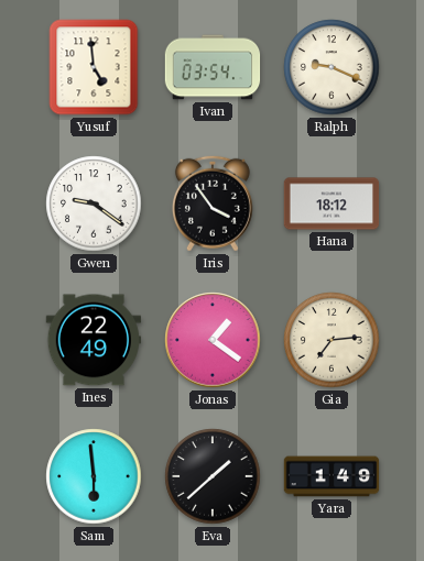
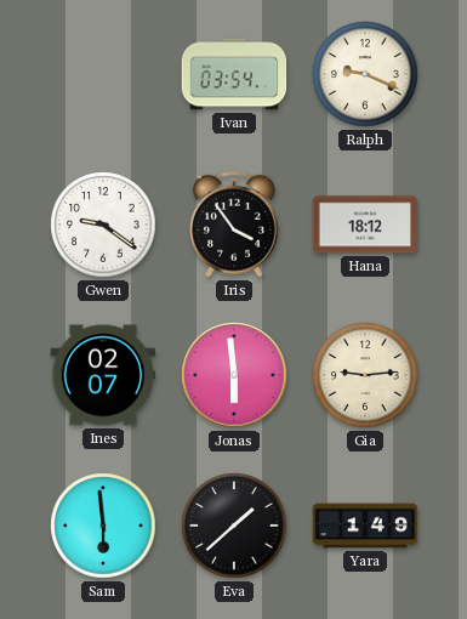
Yusuf: 4:59 -> none (94, 67)
Ines: 22:49 -> 02:07 (103, 375)
Jonas: 1:21 -> 5:59 (234, 375)
Gia: 7:14 -> 9:14 (365, 375)
